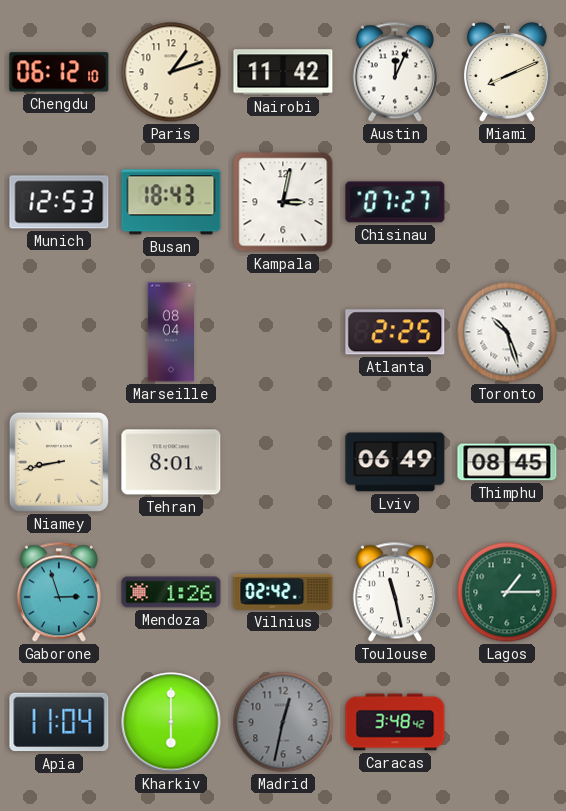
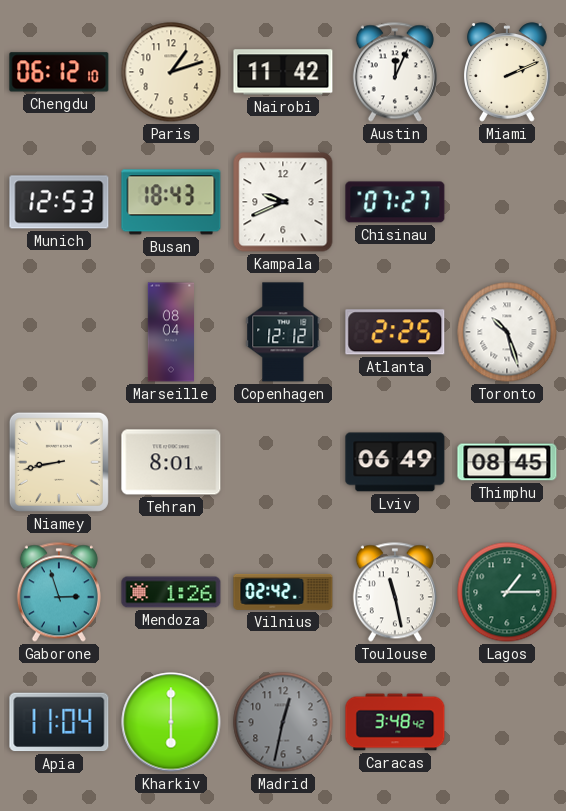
Miami: 8:11 -> 2:11 (508, 72)
Kampala: 3:02 -> 9:41 (283, 202)
Copenhagen: none -> 12:12 (283, 332)
